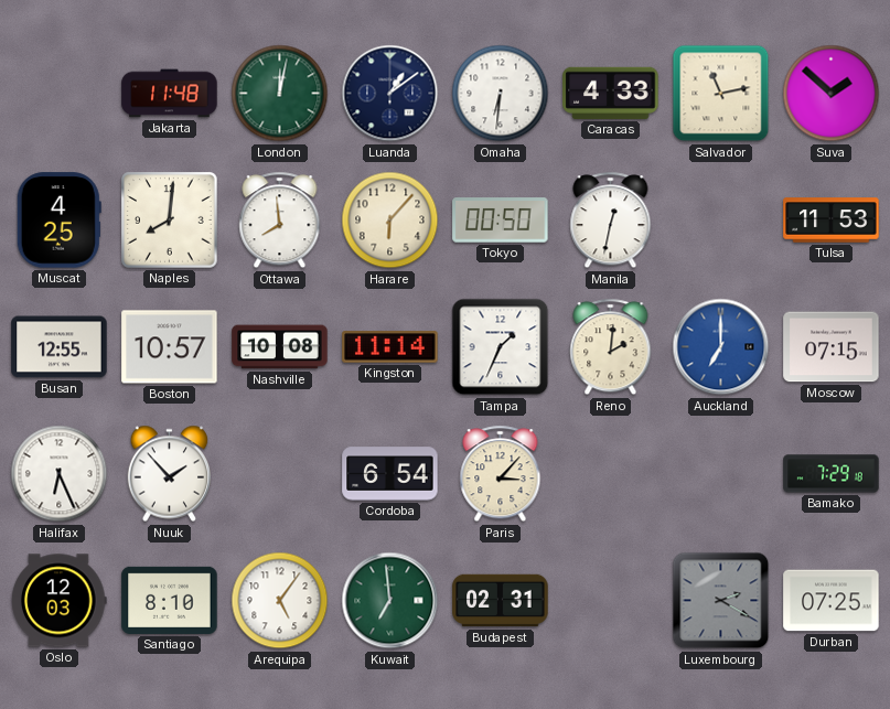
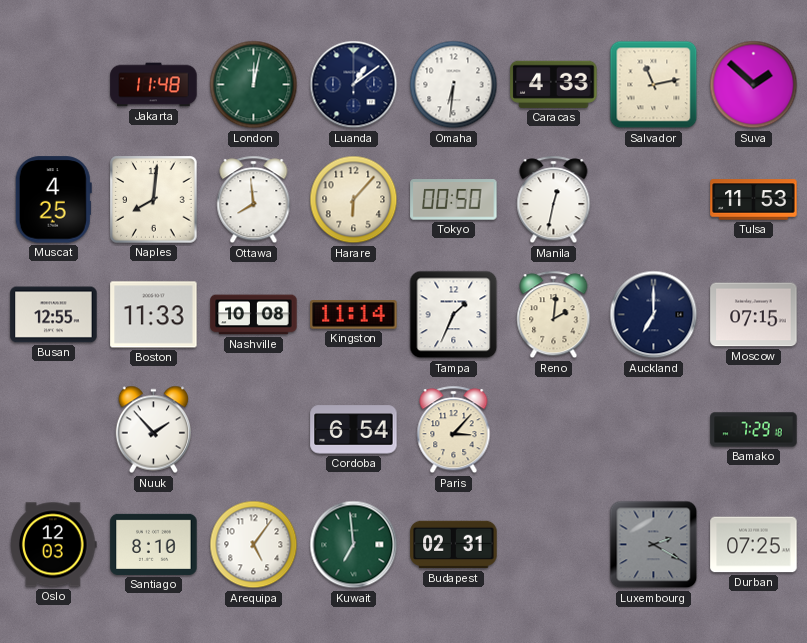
Boston: 10:57 -> 11:33 (154, 315)
Auckland dial: blue -> navy (654, 315)
Halifax: 6:26 -> none (60, 474)
